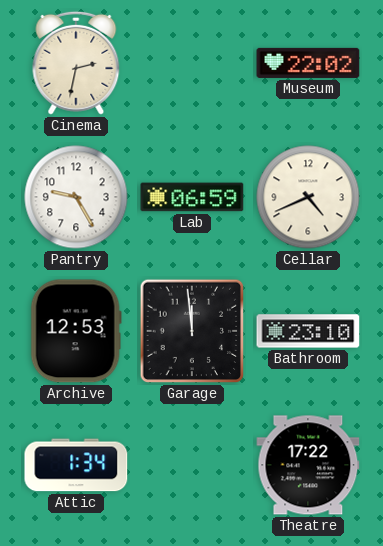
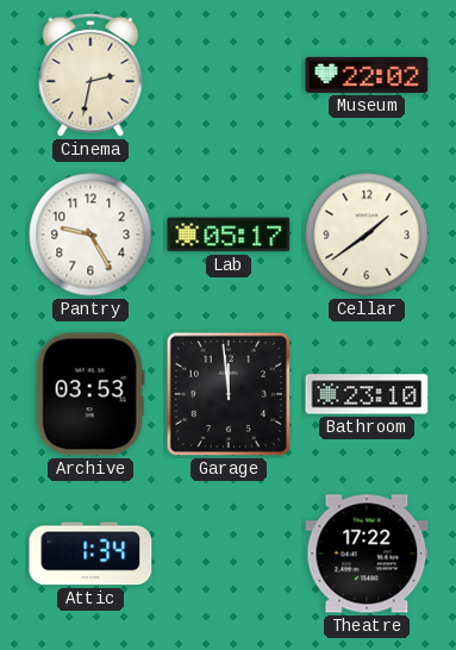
Lab: 06:59 -> 05:17 (229, 235)
Cellar: 4:41 -> 1:39 (367, 235)
Archive: 12:53 -> 03:53 (90, 394)
